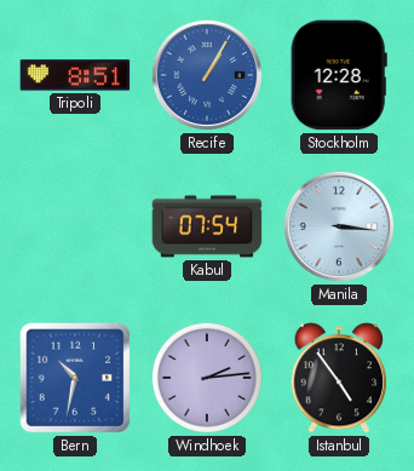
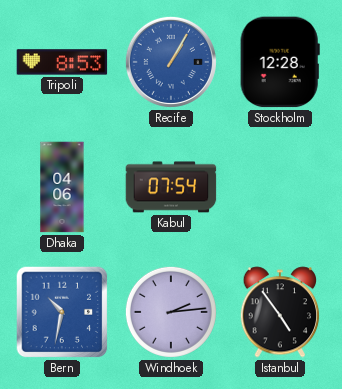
Tripoli: 8:51 -> 8:53 (62, 62)
Dhaka: none -> 04:06 (62, 187)
Manila: 3:16 -> none (339, 226)
